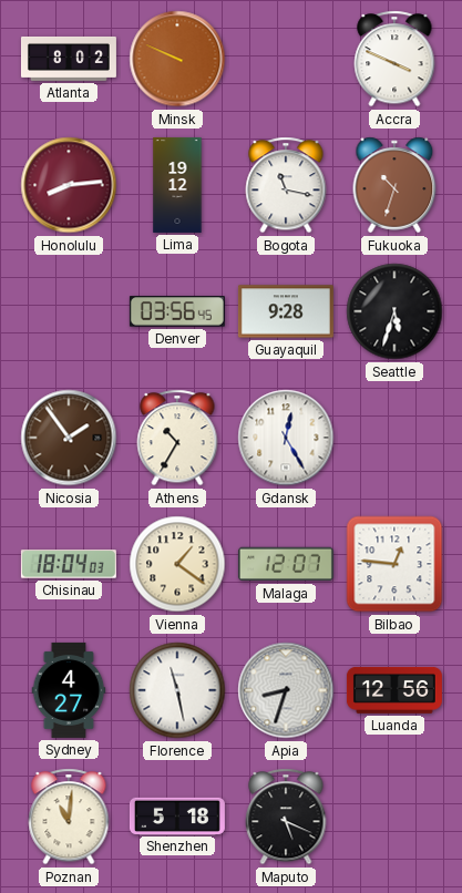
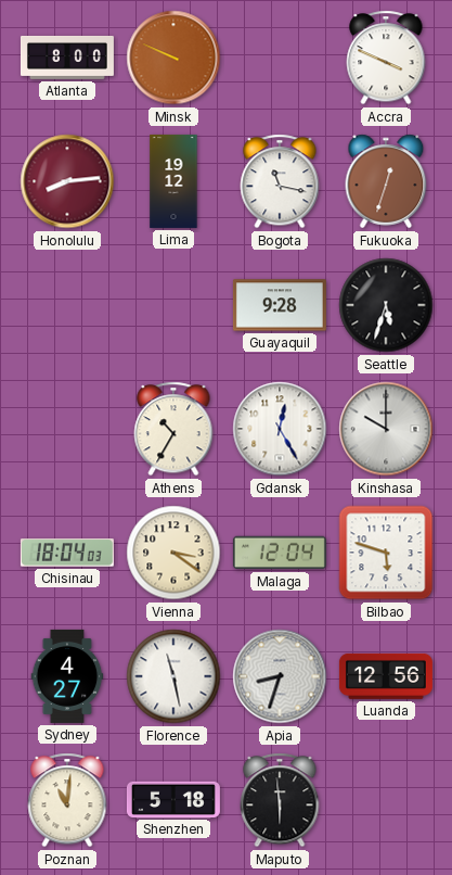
Atlanta: 8:02 -> 8:00 (67, 58)
Fukuoka: 10:33 -> 12:33 (386, 181)
Denver: 03:56 -> none (177, 311)
Nicosia: 1:54 -> none (69, 438)
Kinshasa: none -> 10:00 (386, 429)
Vienna: 1:21 -> 3:21 (173, 553)
Malaga: 12:07 -> 12:04 (280, 553)
Bilbao: 12:46 -> 5:48 (386, 553)
Maputo: 5:19 -> 5:59 (280, 800)
